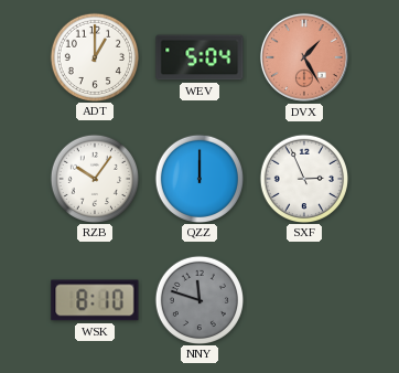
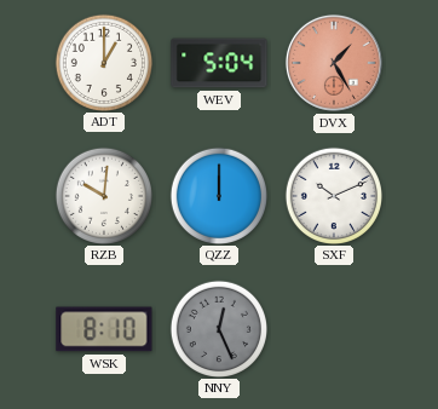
RZB: 10:06 -> 10:01 (103, 195)
SXF: 2:56 -> 10:11 (333, 195)
NNY: 11:48 -> 12:26 (218, 328)
